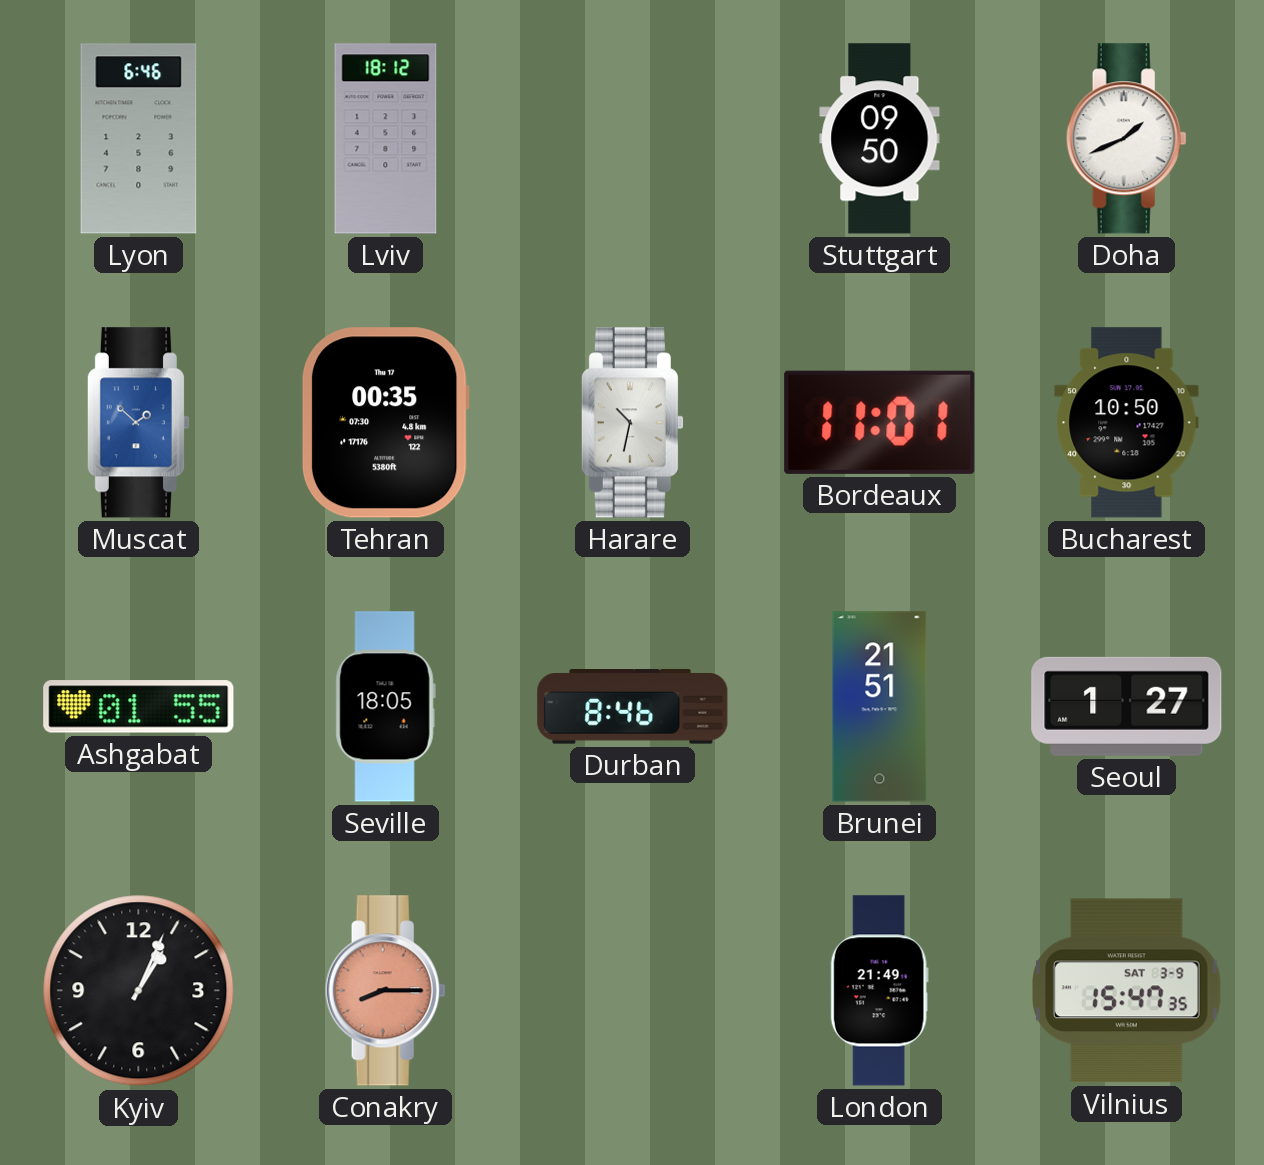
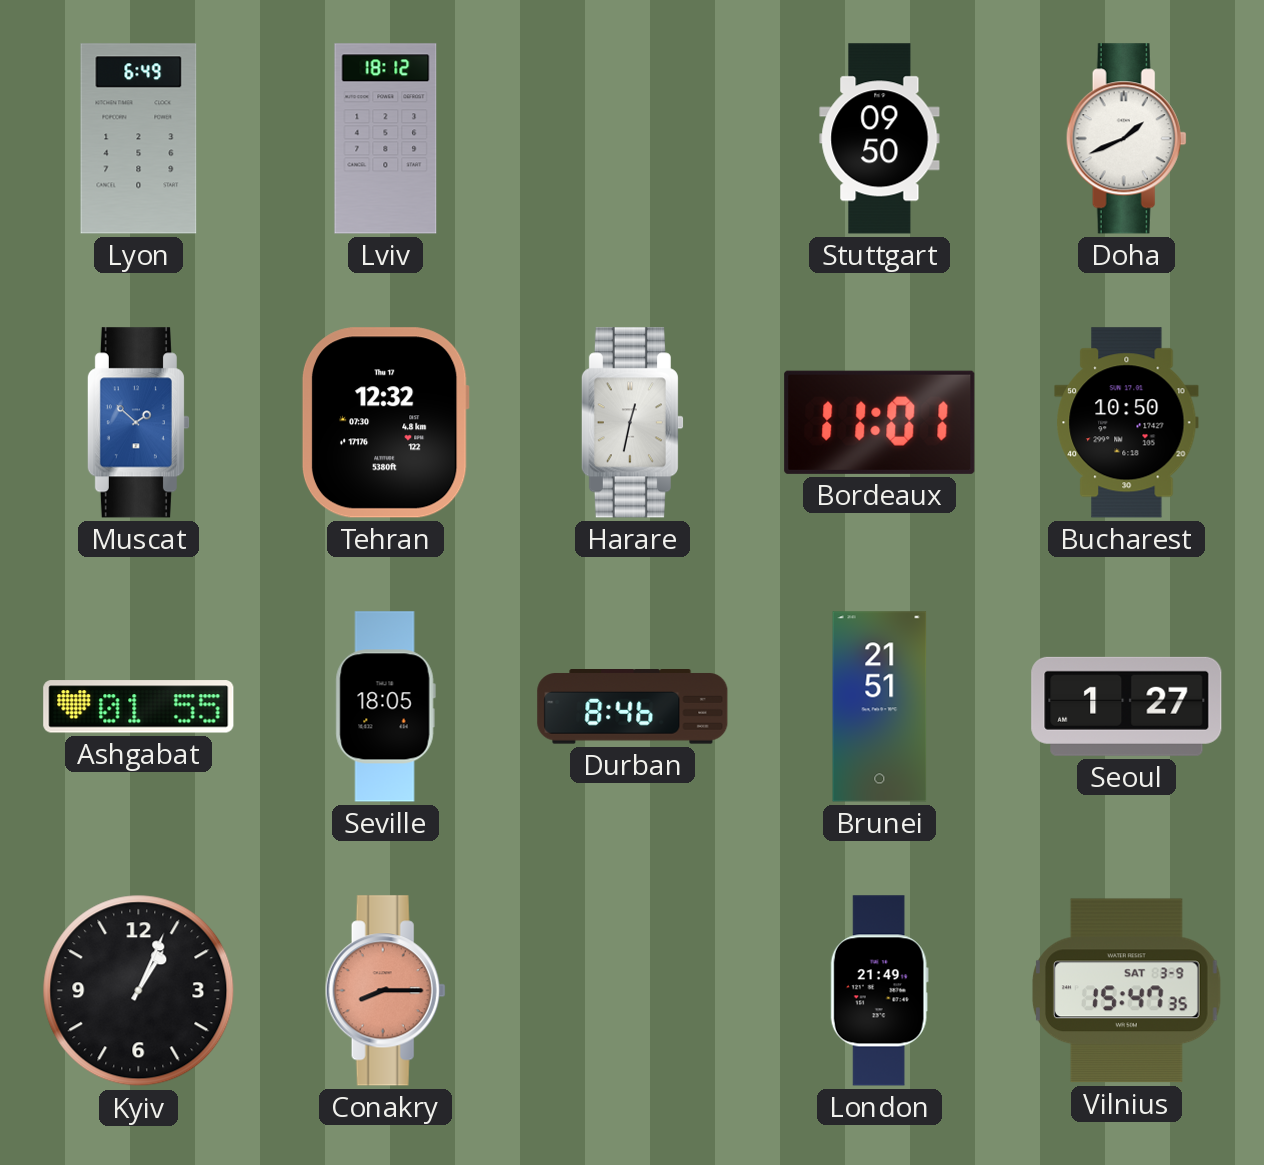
Lyon: 6:46 -> 6:49 (139, 139)
Tehran: 00:35 -> 12:32 (385, 423)
Harare: 10:32 -> 12:32 (632, 423)
